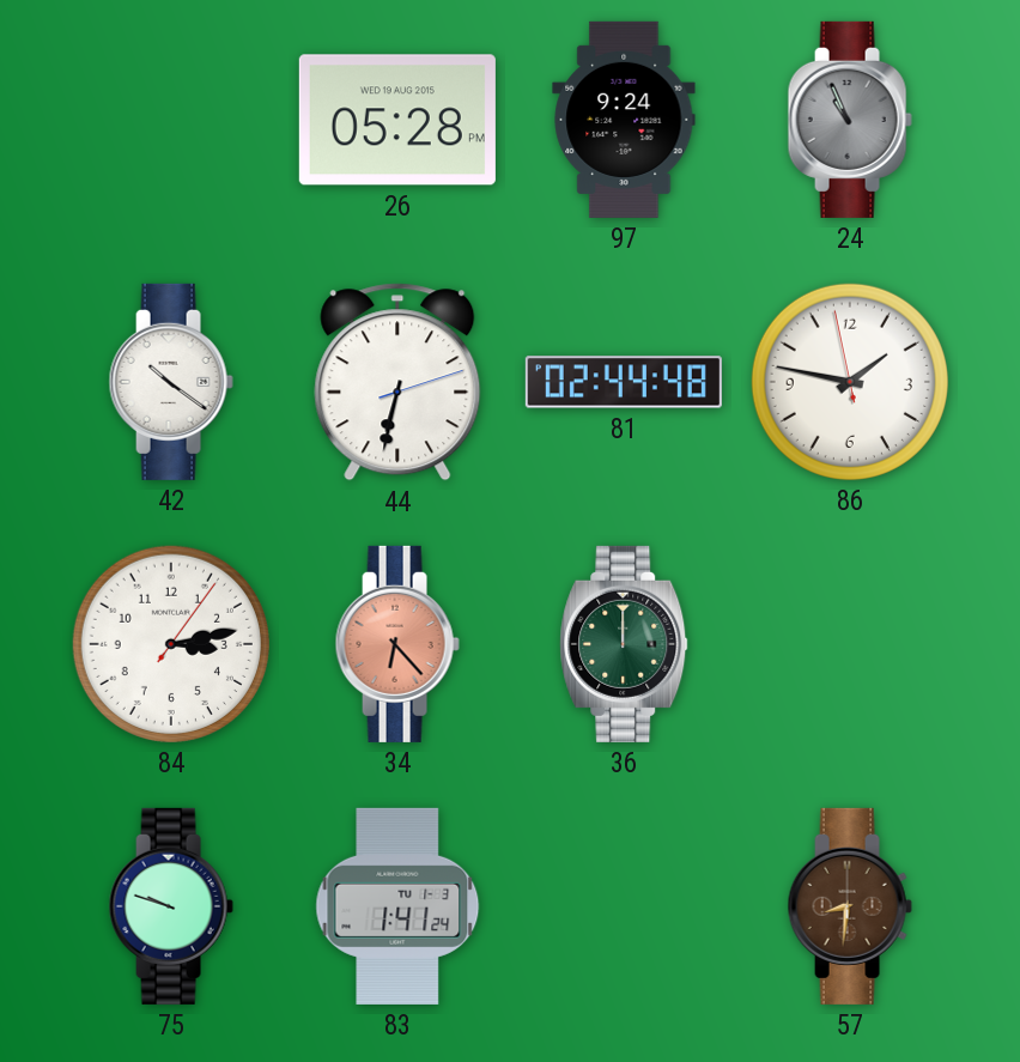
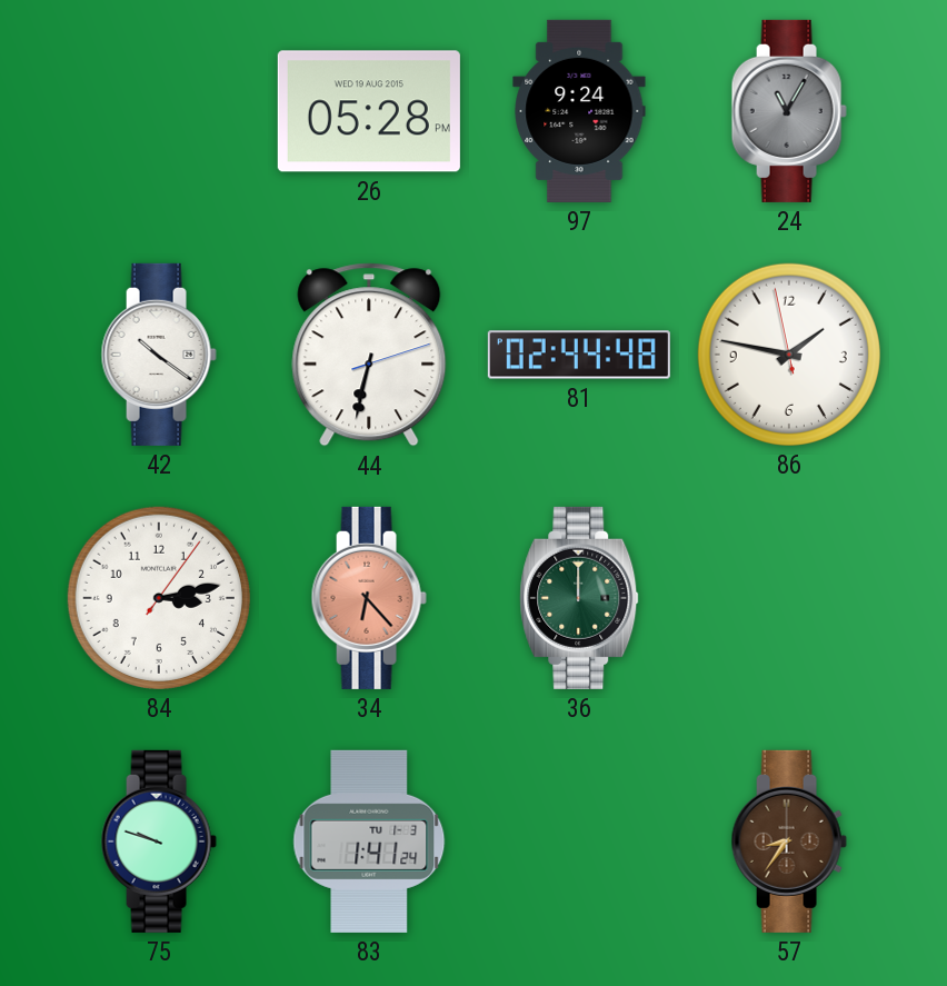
24: 10:56 -> 11:05 (789, 111)
57: 8:31 -> 8:36 (789, 841)
